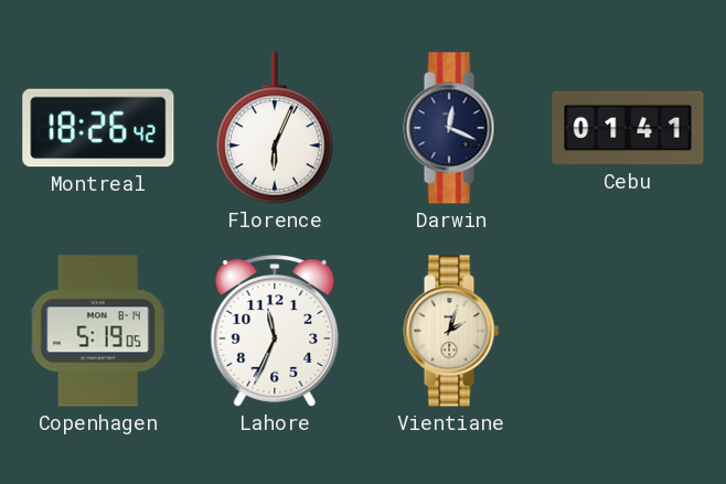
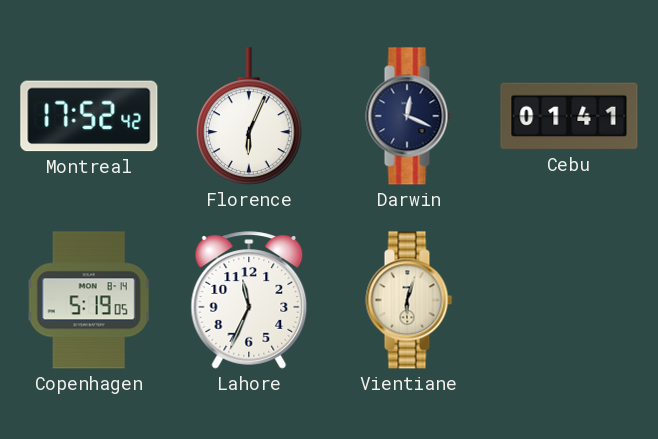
Montreal: 18:26 -> 17:52 (89, 116)
Vientiane: 2:03 -> 6:03 (409, 300)
